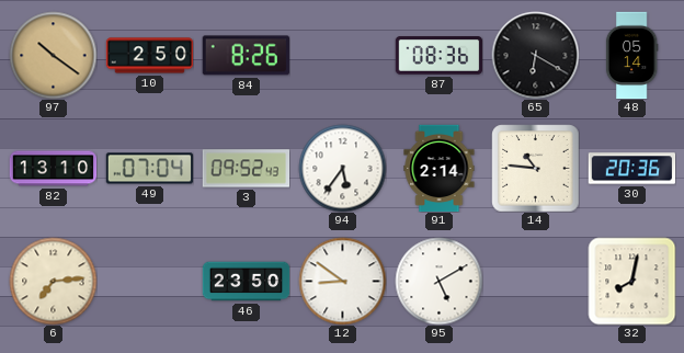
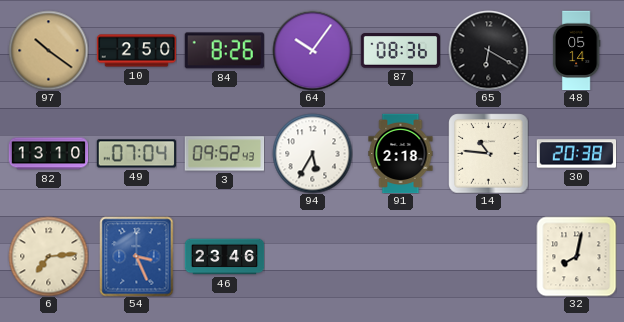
64: none -> 10:06 (312, 50)
94: 5:36 -> 5:35 (312, 153)
91: 2:14 -> 2:18 (401, 153)
30: 20:36 -> 20:38 (576, 154)
54: none -> 3:26 (137, 256)
46: 23:50 -> 23:46 (224, 257)
12: 8:51 -> none (342, 281)
95: 5:10 -> none (438, 281)
